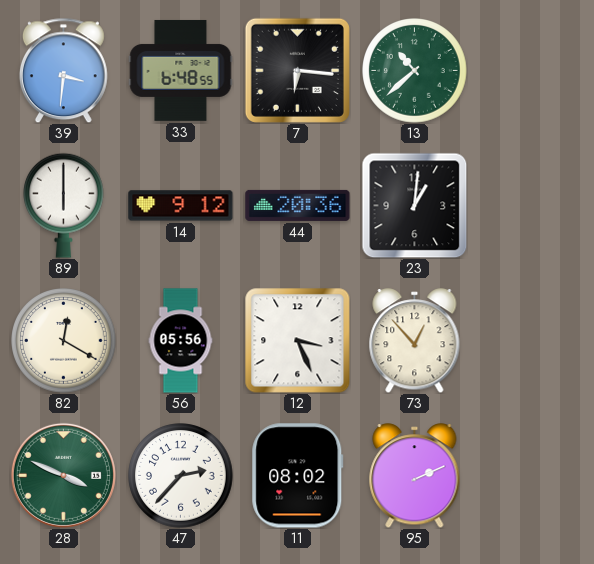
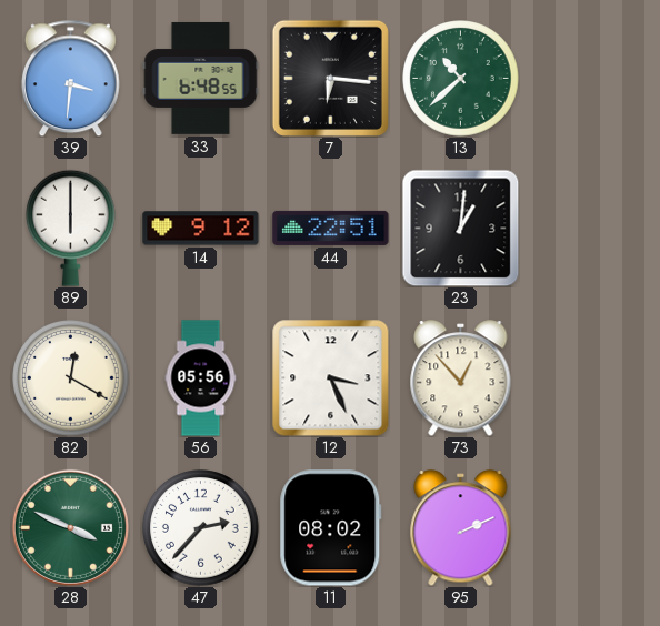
44: 20:36 -> 22:51 (331, 228)
